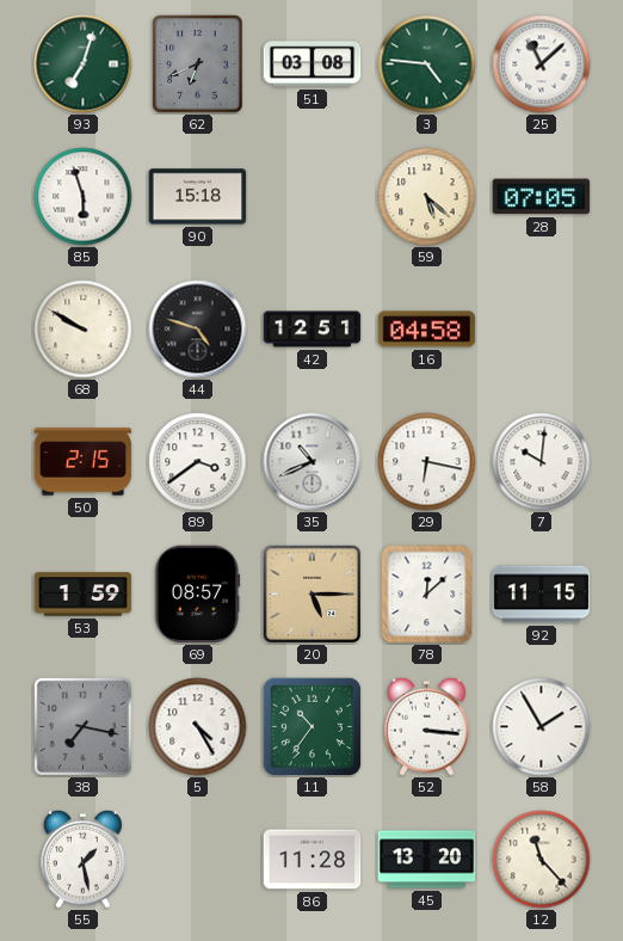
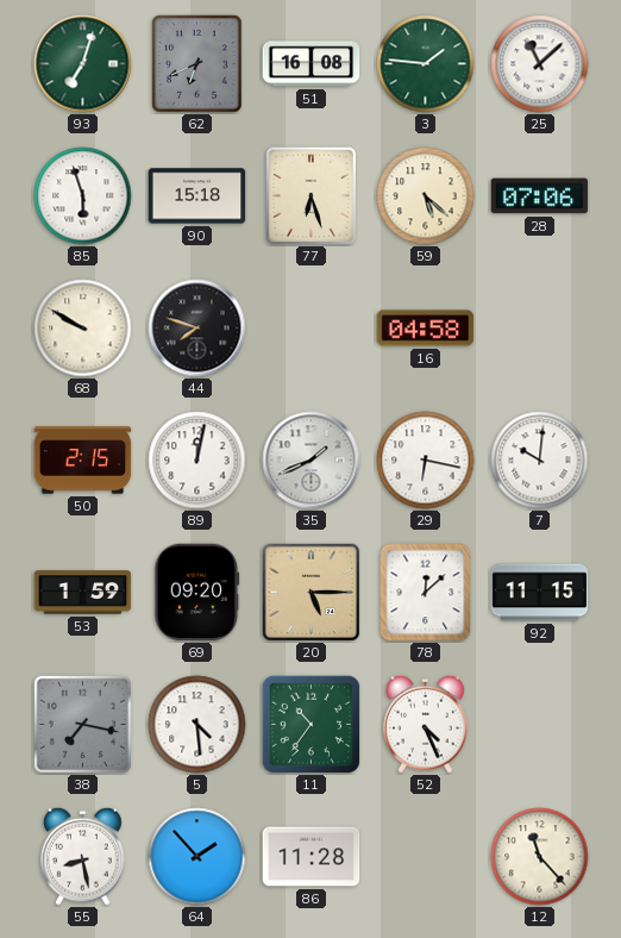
51: 03:08 -> 16:08 (312, 64)
3: 4:46 -> 1:46 (426, 64)
77: none -> 6:27 (310, 195)
28: 07:05 -> 07:06 (540, 196)
44: 4:48 -> 7:48 (197, 329)
42: 12:51 -> none (313, 330)
89: 3:39 -> 12:02 (197, 461)
35: 10:41 -> 1:41 (312, 461)
69: 08:57 -> 09:20 (197, 593)
5: 4:25 -> 4:29 (197, 725)
52: 3:16 -> 4:26 (426, 724)
58: 1:55 -> none (542, 727)
55: 1:28 -> 8:28 (83, 856)
64: none -> 1:53 (197, 857)
45: 13:20 -> none (427, 860)
